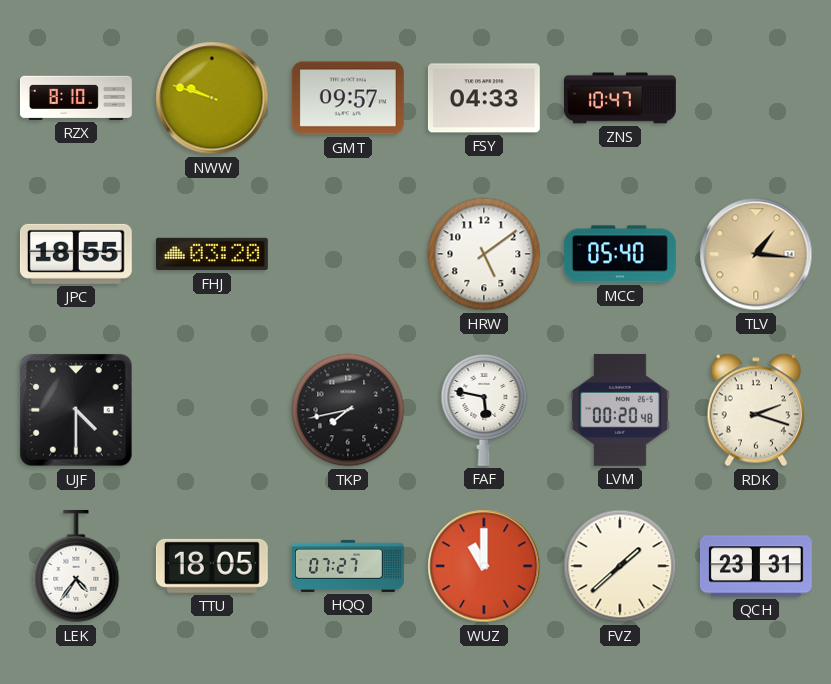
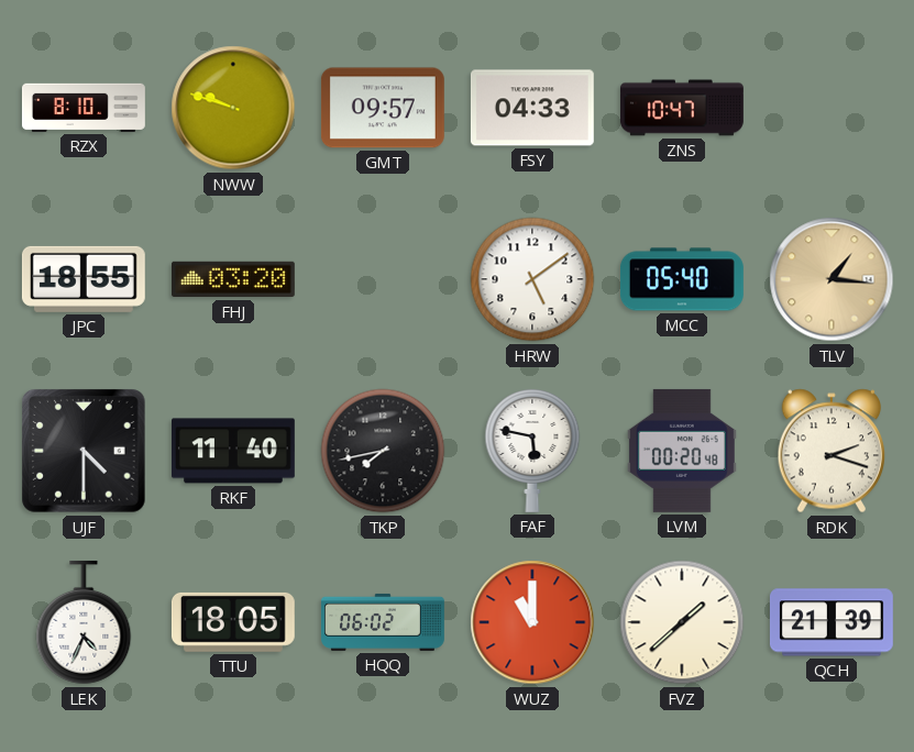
RKF: none -> 11:40 (233, 451)
LEK: 4:36 -> 4:34 (84, 622)
HQQ: 07:27 -> 06:02 (384, 622)
QCH: 23:31 -> 21:39 (832, 622)
